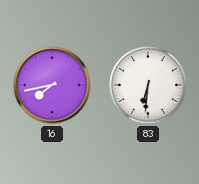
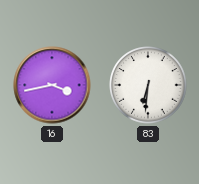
16: 7:43 -> 3:43 (52, 85)
